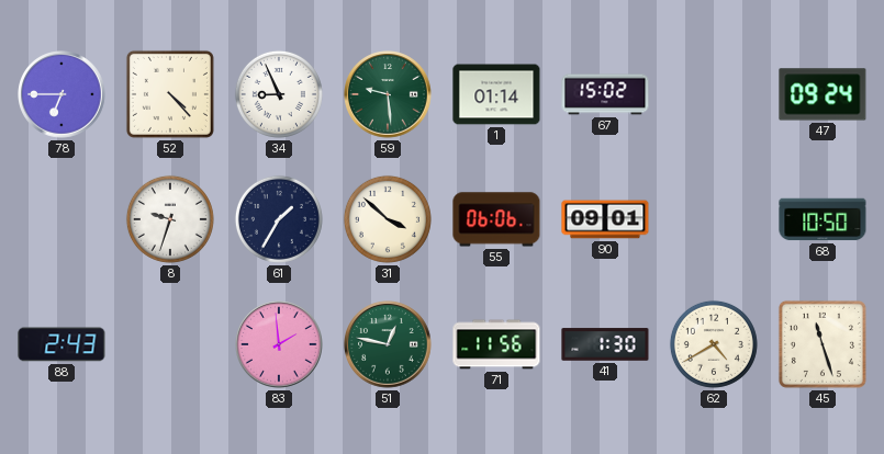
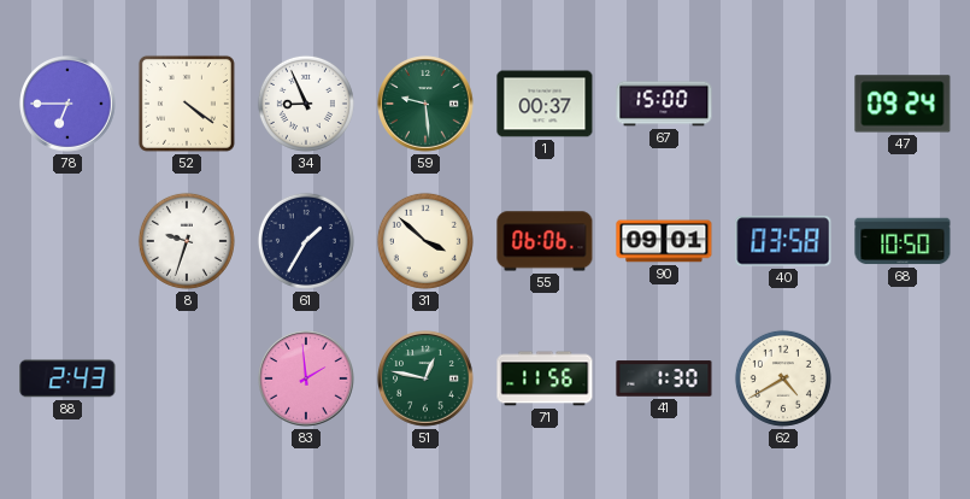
52: 4:23 -> 4:21 (187, 104)
1: 01:14 -> 00:37 (545, 104)
67: 15:02 -> 15:00 (664, 104)
40: none -> 03:58 (783, 241)
45: 11:27 -> none (823, 344)
